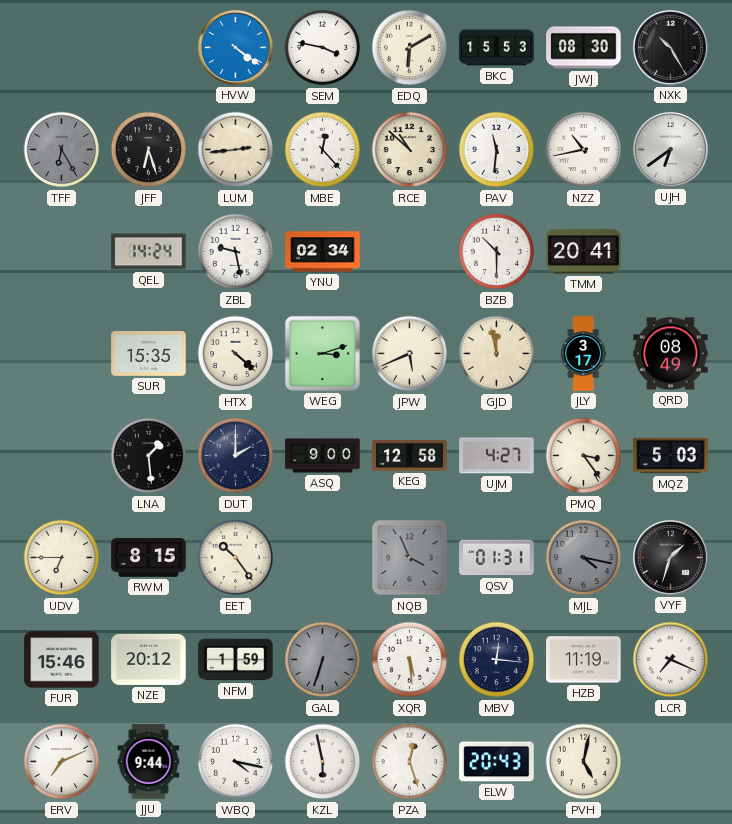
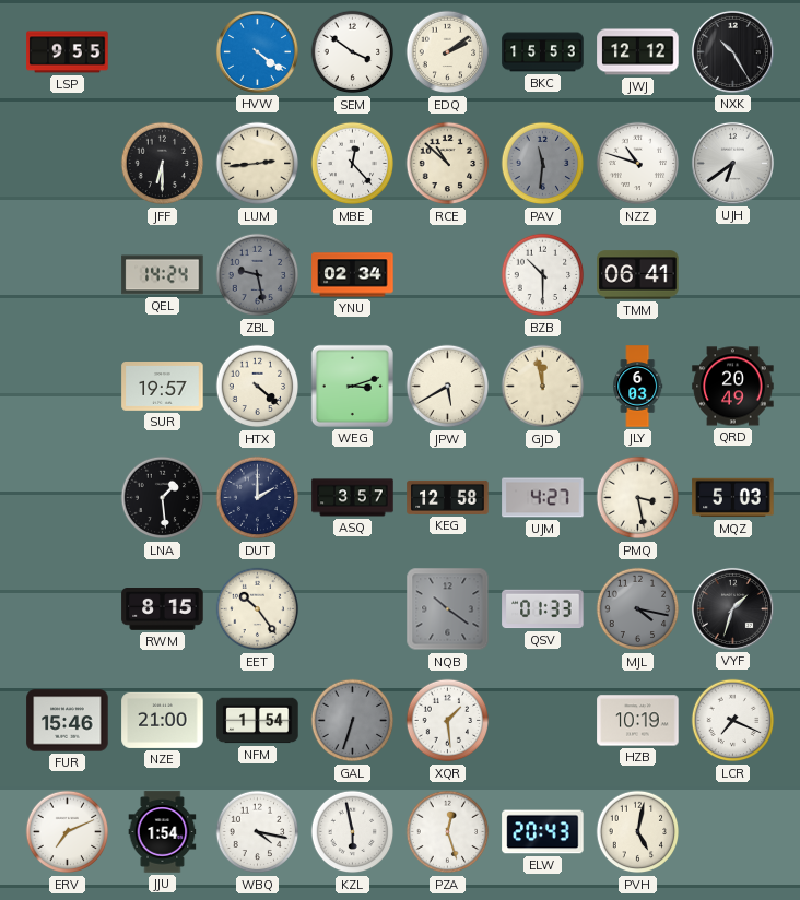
LSP: none -> 9:55 (68, 52)
SEM: 3:47 -> 3:51 (353, 52)
EDQ: 6:10 -> 2:09 (448, 52)
JWJ: 08:30 -> 12:12 (638, 52)
TFF: 6:25 -> none (62, 150)
JFF: 6:27 -> 6:30 (163, 164)
PAV dial: white -> grey (543, 164)
NZZ: 10:43 -> 10:48 (638, 164)
ZBL dial: white -> grey (258, 275)
TMM: 20:41 -> 06:41 (638, 275)
SUR: 15:35 -> 19:57 (163, 387)
JPW: 5:41 -> 5:40 (448, 387)
JLY: 3:17 -> 6:03 (638, 387)
QRD: 08:49 -> 20:49 (733, 387)
ASQ: 9:00 -> 3:57 (353, 498)
PMQ: 3:24 -> 3:28 (638, 498)
UDV: 6:45 -> none (62, 558)
NQB: 3:56 -> 10:21 (448, 609)
QSV: 01:31 -> 01:33 (543, 609)
NZE: 20:12 -> 21:00 (163, 720)
NFM: 1:59 -> 1:54 (258, 721)
XQR: 5:29 -> 1:29 (448, 721)
MBV: 12:16 -> none (497, 660)
HZB: 11:19 -> 10:19 (638, 721)
JJU: 9:44 -> 1:54 (163, 832)
